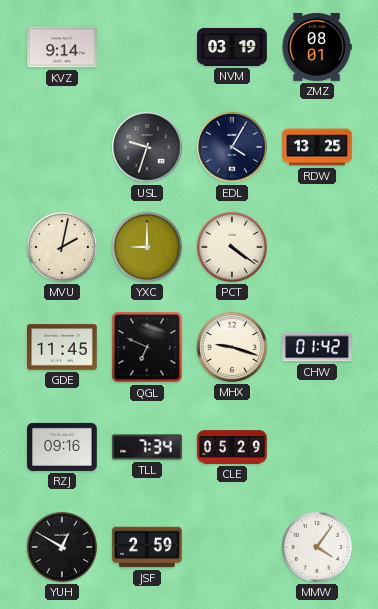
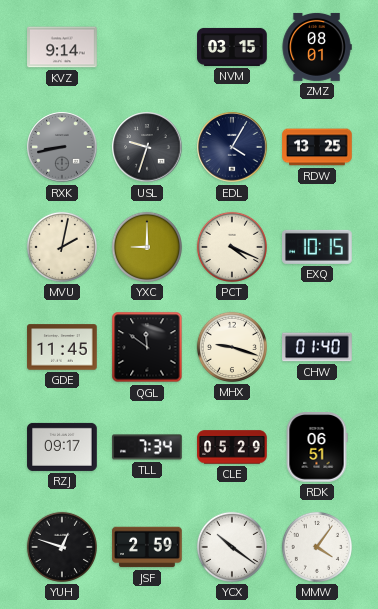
NVM: 03:19 -> 03:15 (232, 47)
RXK: none -> 8:43 (62, 147)
PCT: 4:21 -> 4:19 (232, 247)
EXQ: none -> 10:15 (318, 247)
QGL: 6:49 -> 11:51 (147, 347)
CHW: 01:42 -> 01:40 (317, 347)
RZJ: 09:16 -> 09:17 (62, 447)
RDK: none -> 06:51 (317, 447)
YUH: 12:50 -> 12:48 (62, 547)
YCX: none -> 10:21 (232, 547)
